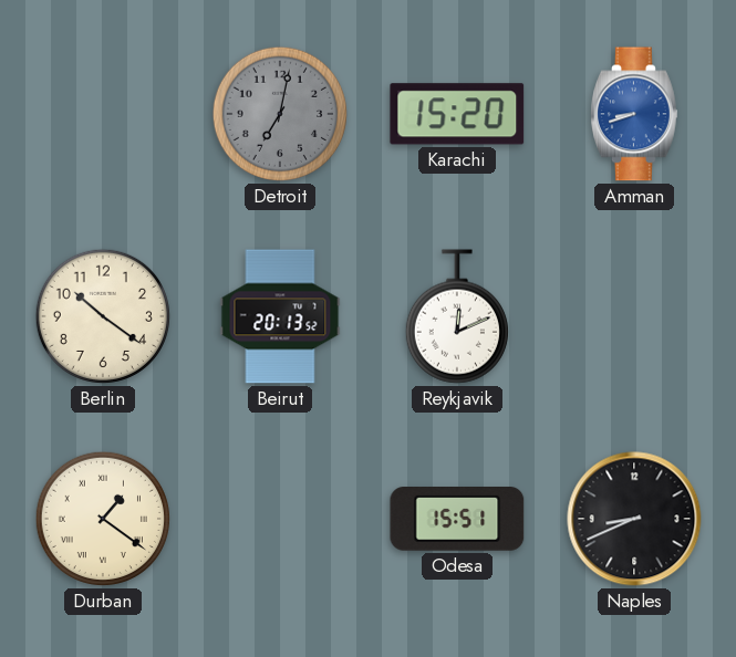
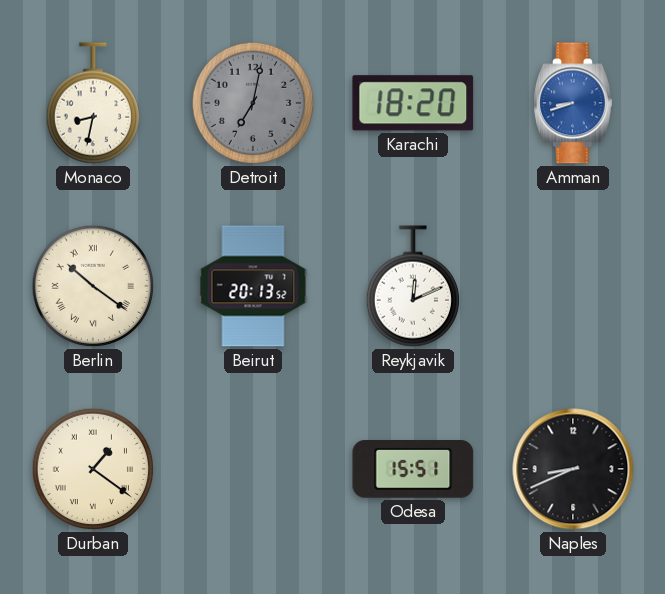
Monaco: none -> 8:32 (93, 103)
Karachi: 15:20 -> 18:20 (413, 103)
Berlin numerals: Arabic -> Roman (93, 286)
